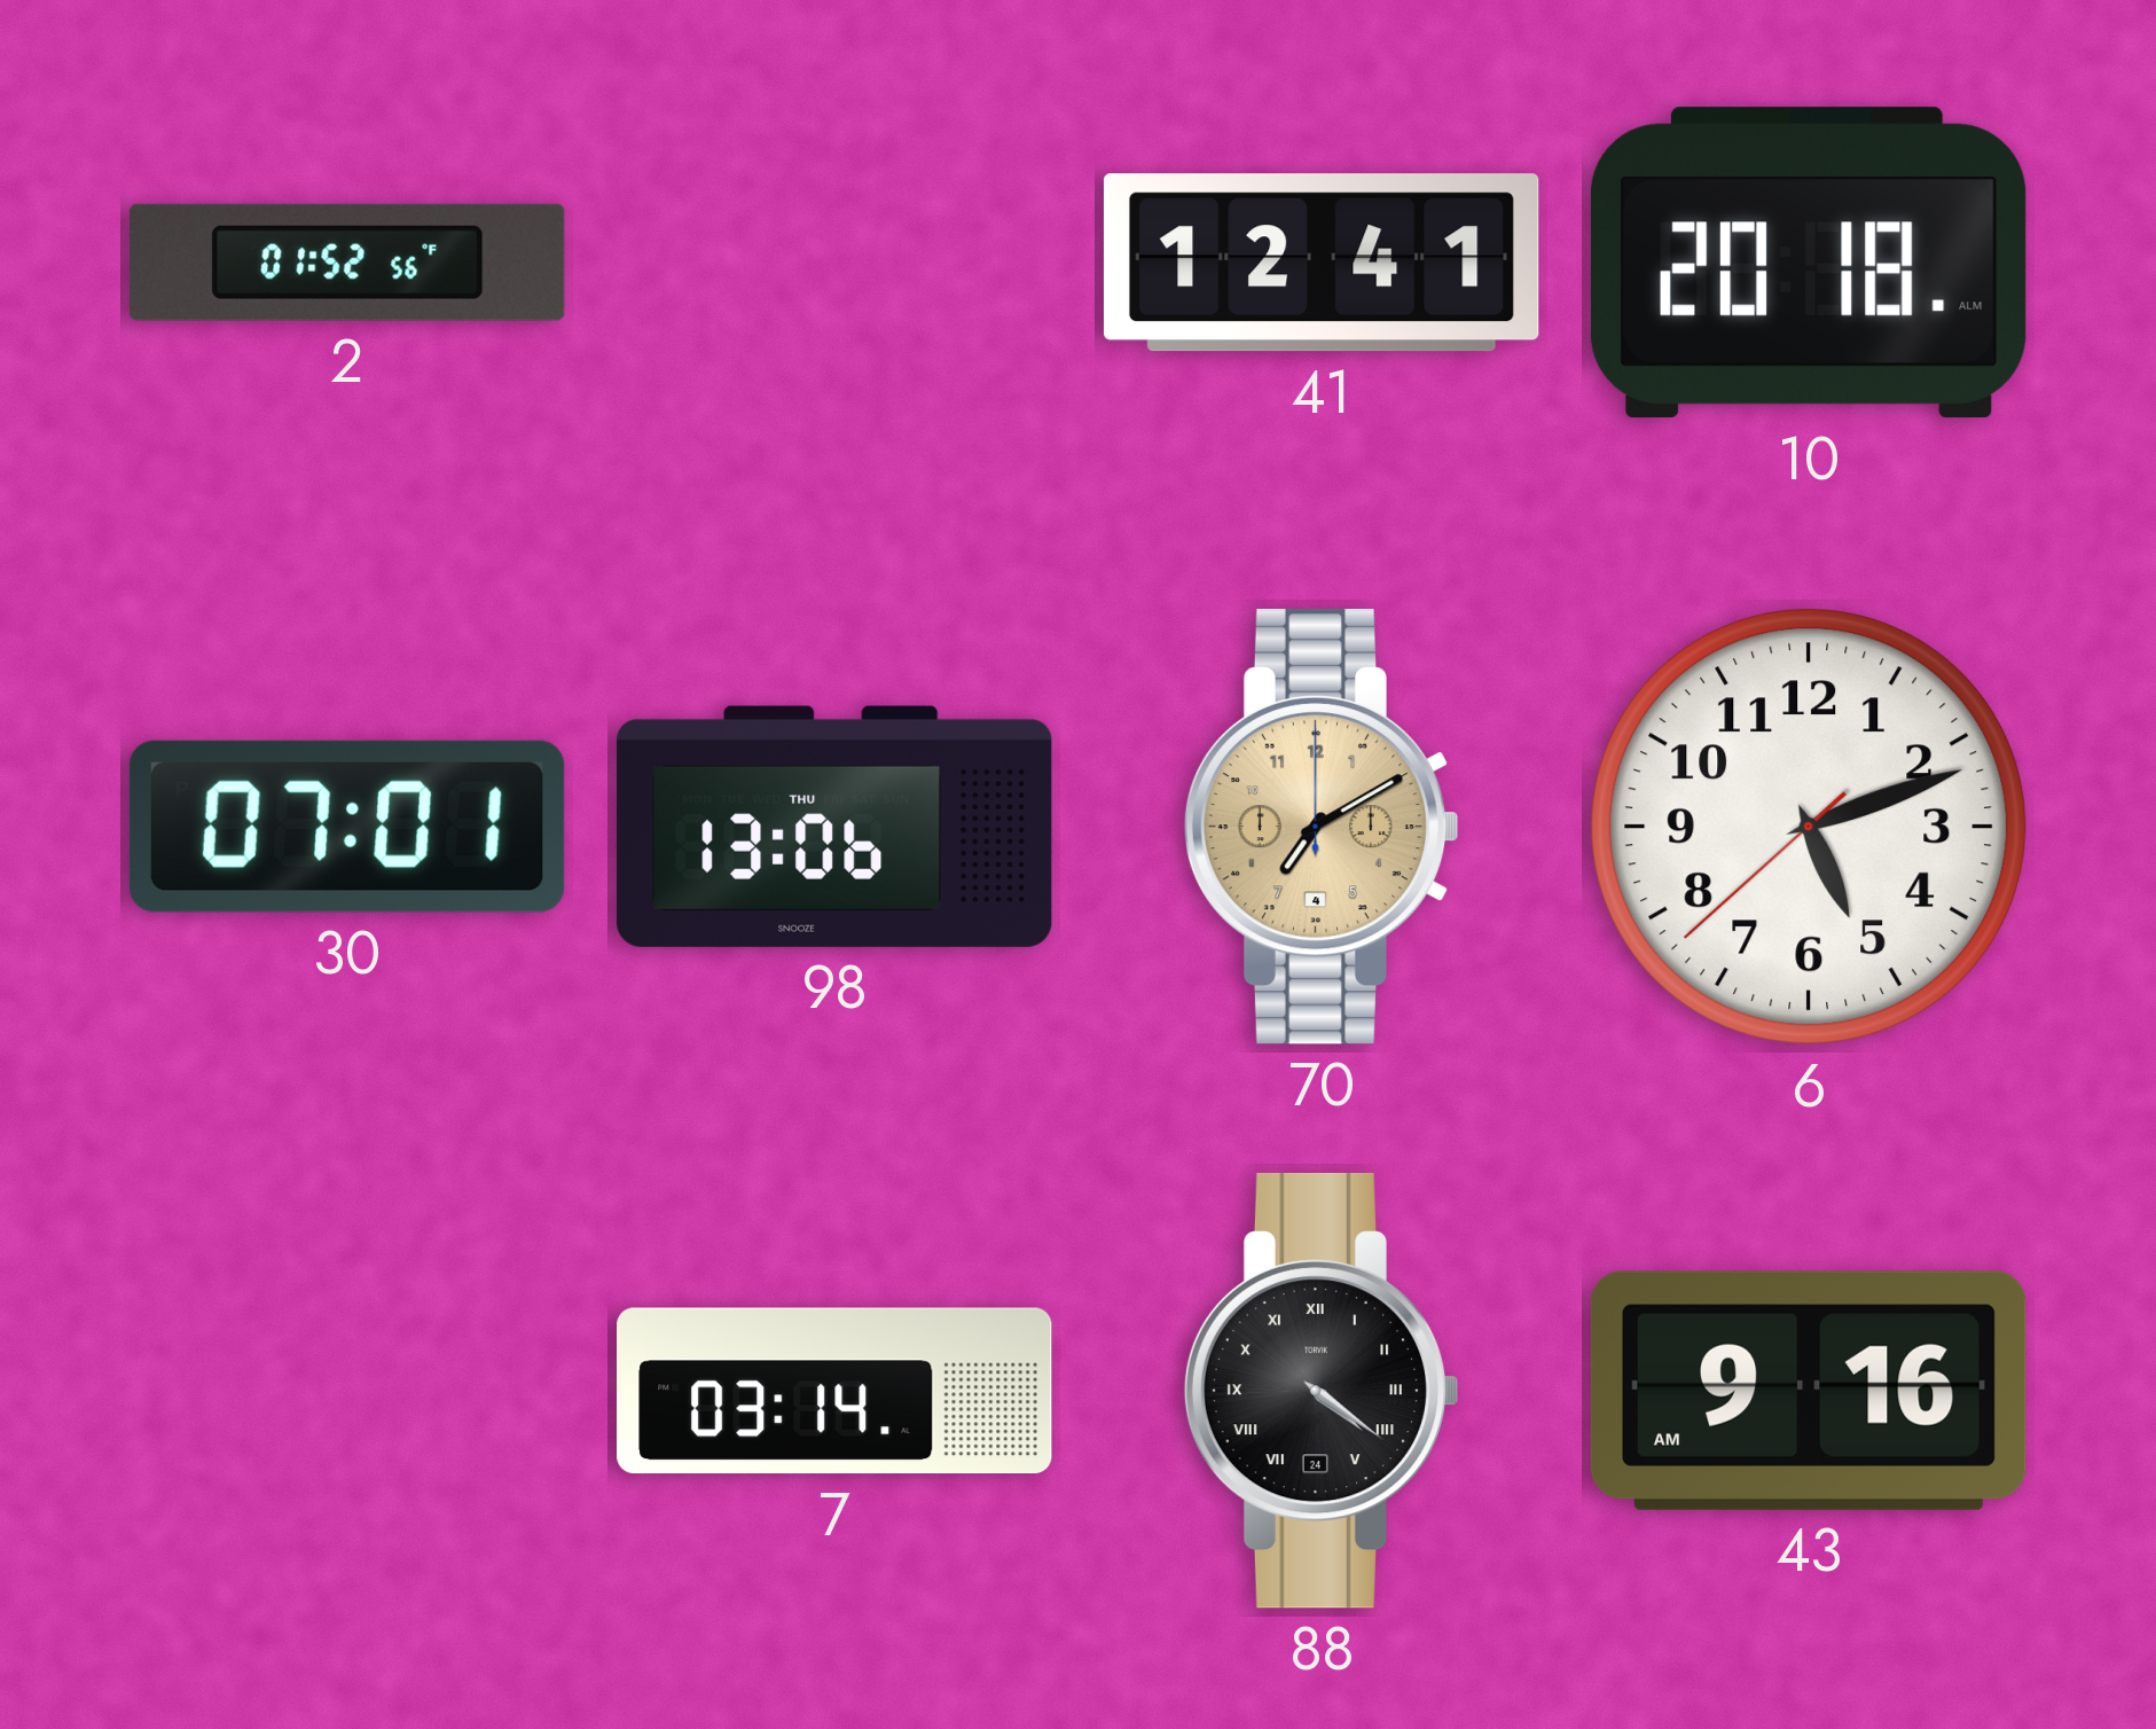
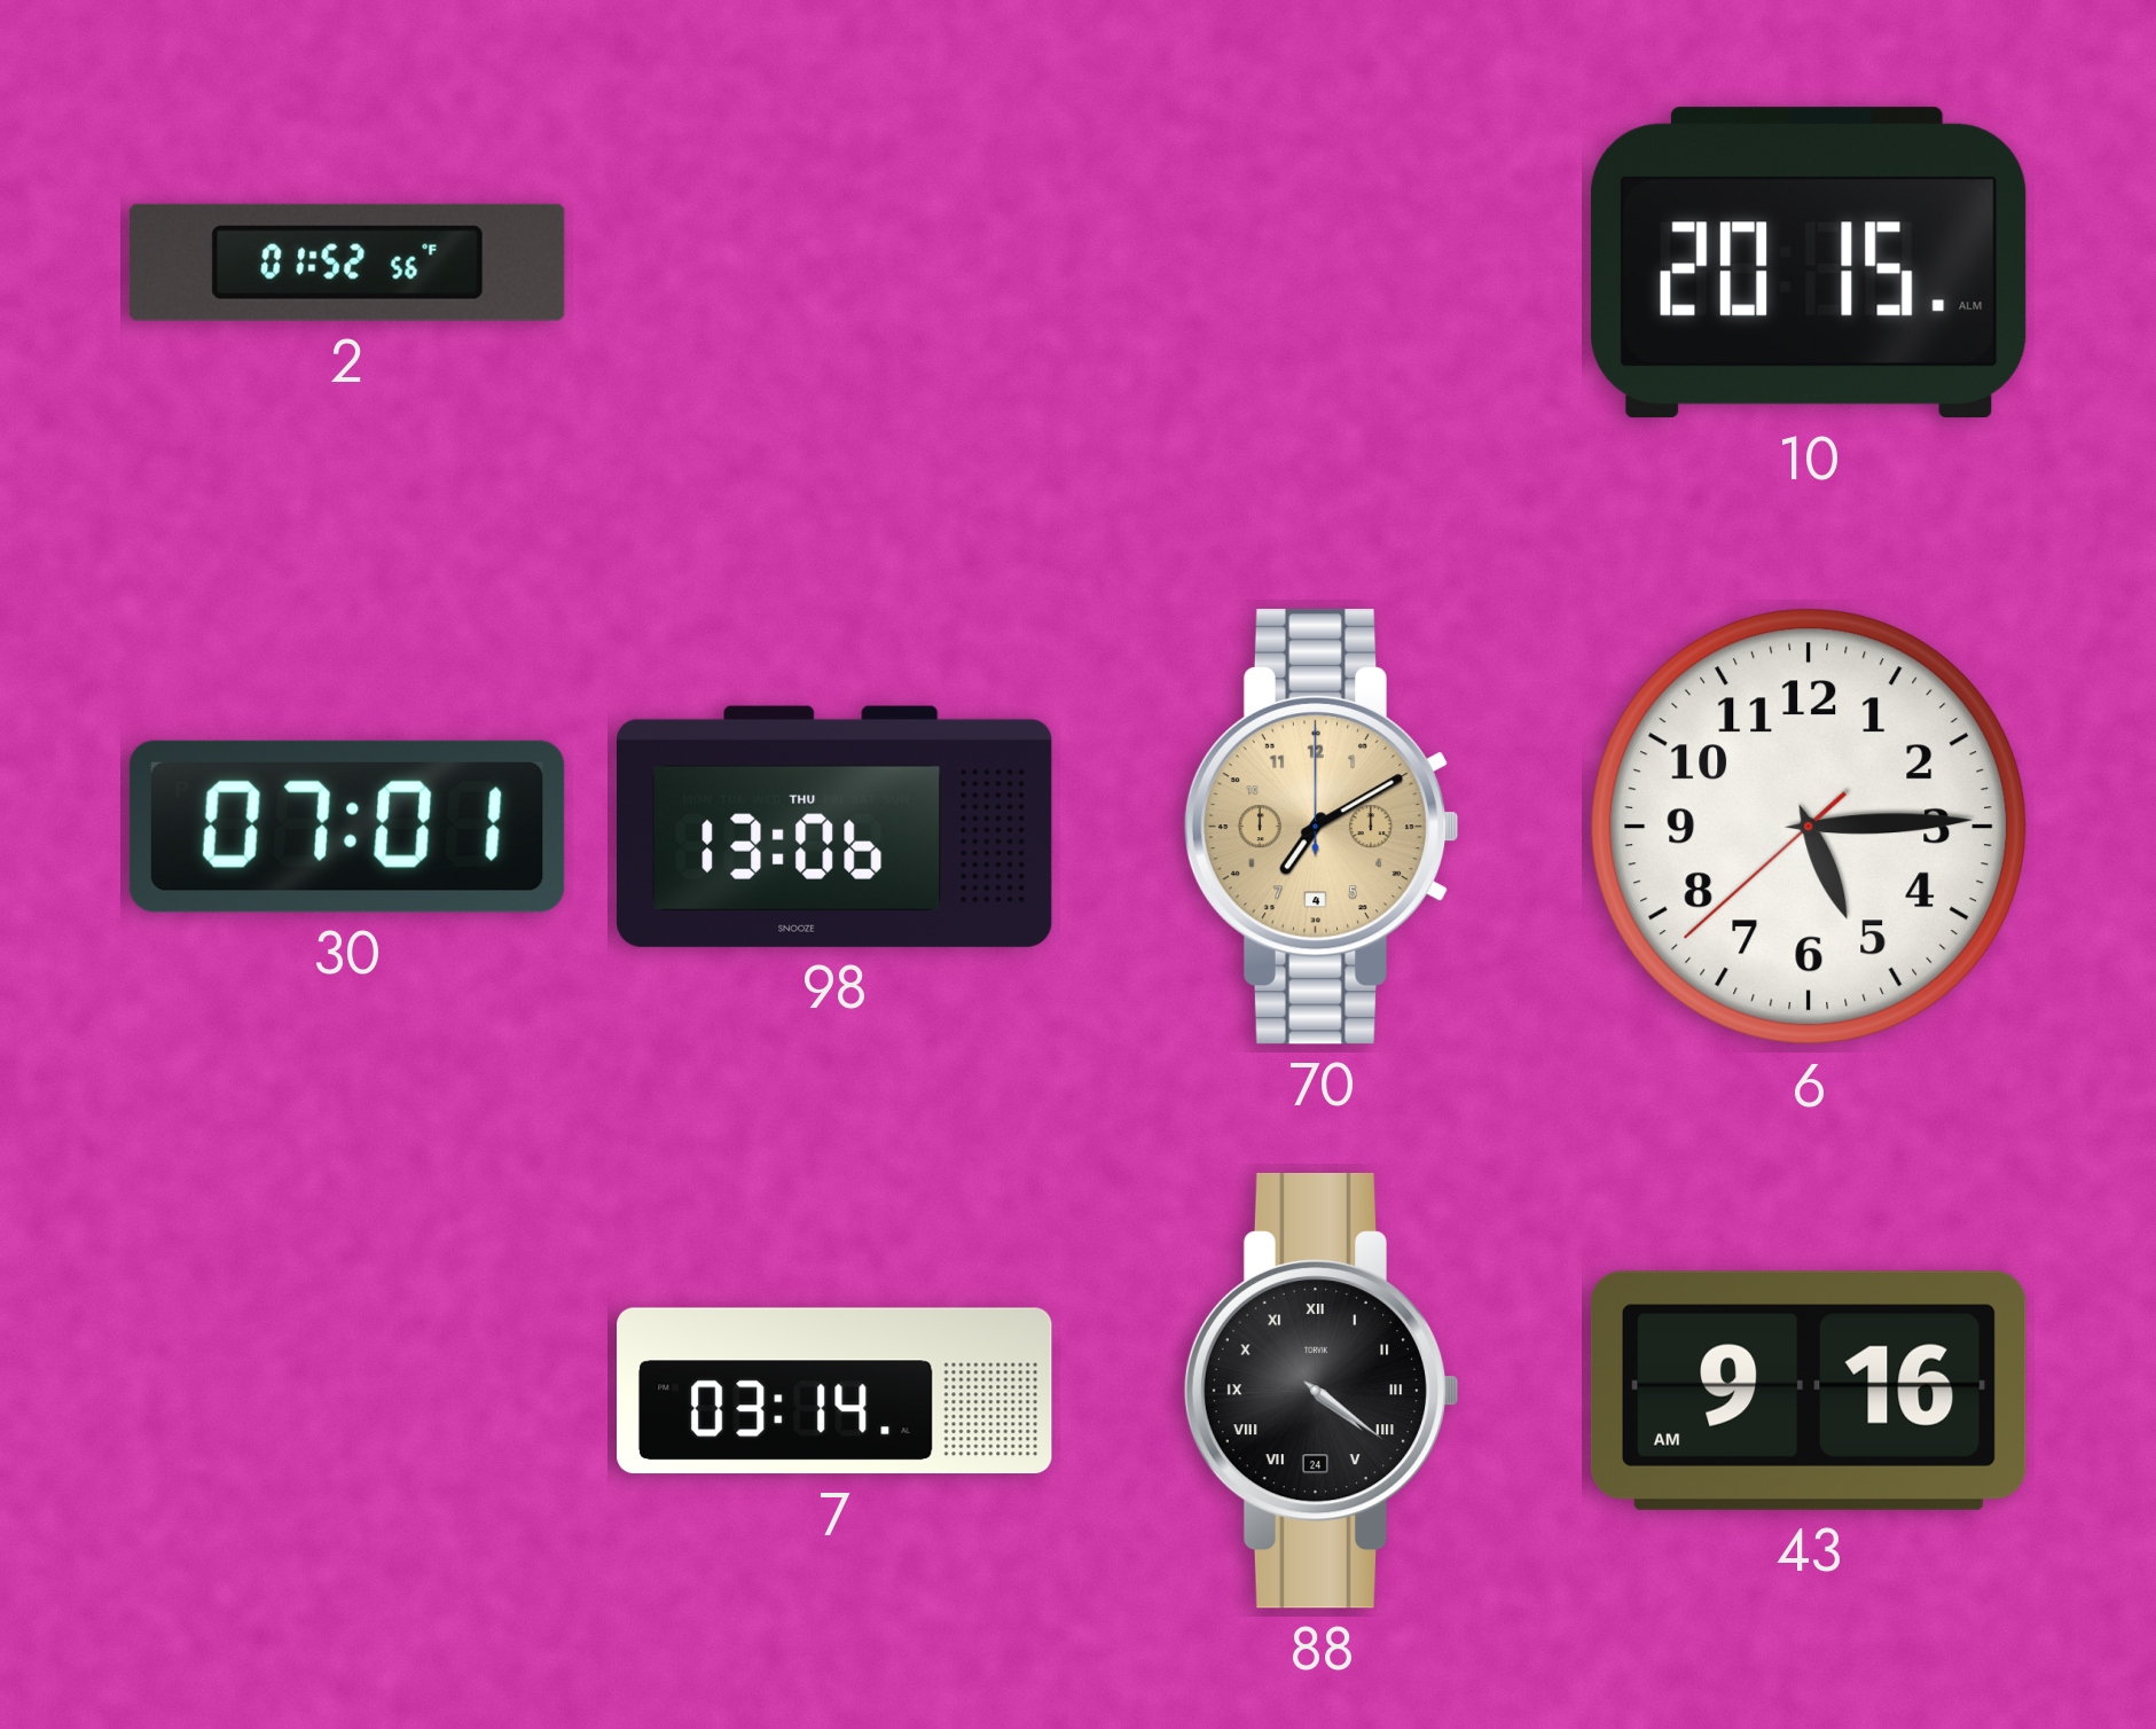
41: 12:41 -> none (1322, 263)
10: 20:18 -> 20:15 (1809, 263)
6: 5:11 -> 5:14 (1809, 827)
